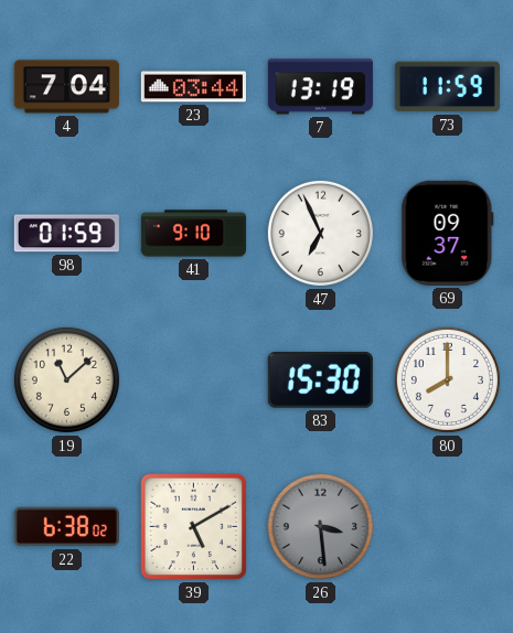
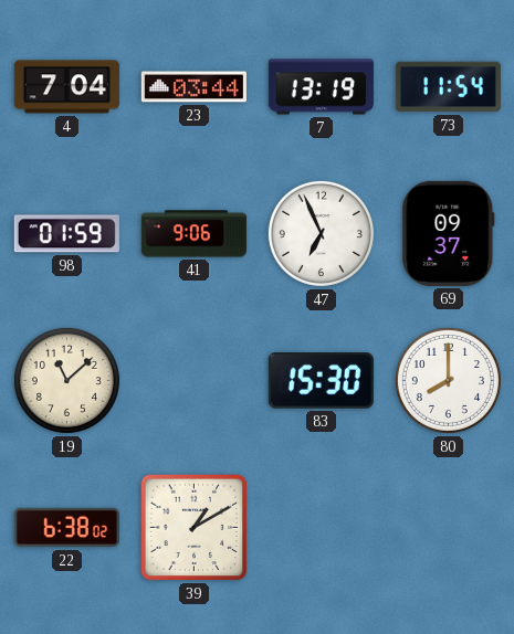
73: 11:59 -> 11:54 (448, 87)
41: 9:10 -> 9:06 (193, 234)
39: 5:10 -> 1:10 (195, 528)
26: 3:29 -> none (320, 526)
